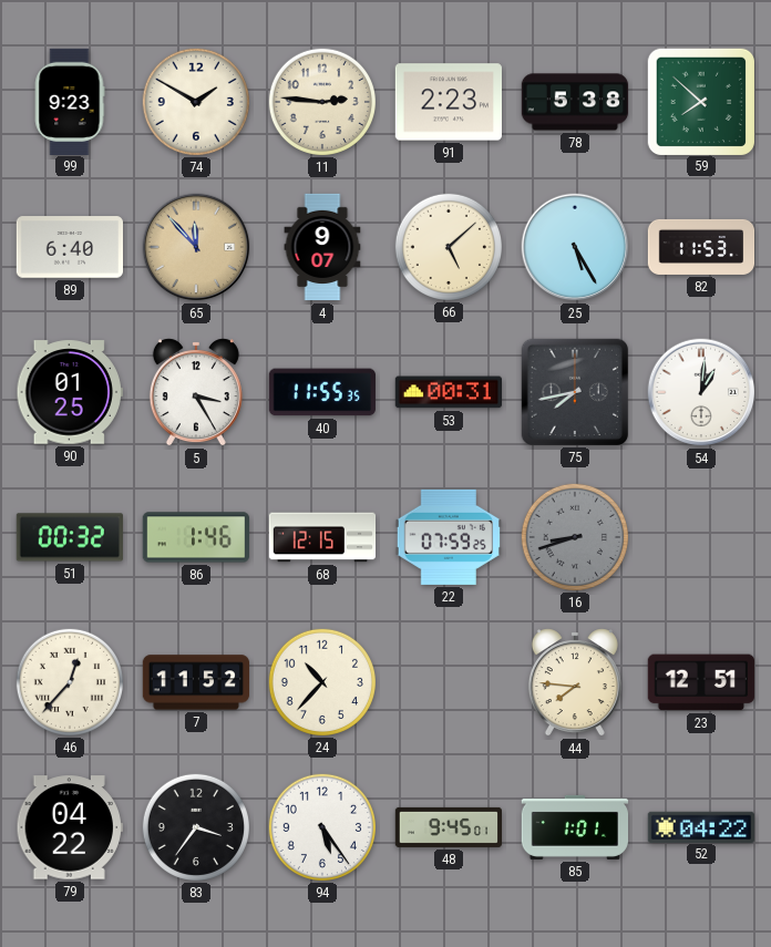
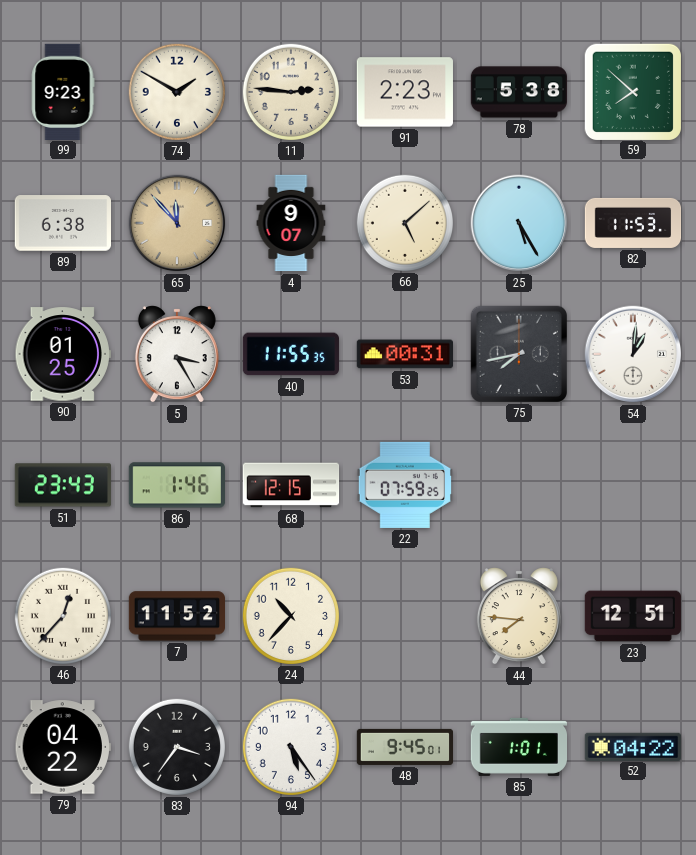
89: 6:40 -> 6:38 (62, 223)
51: 00:32 -> 23:43 (63, 485)
16: 8:42 -> none (574, 536)
